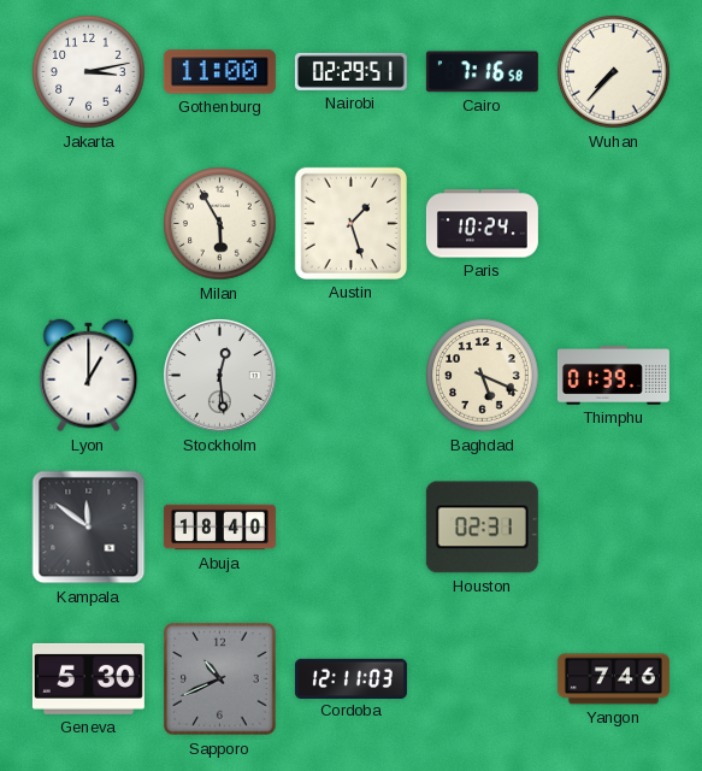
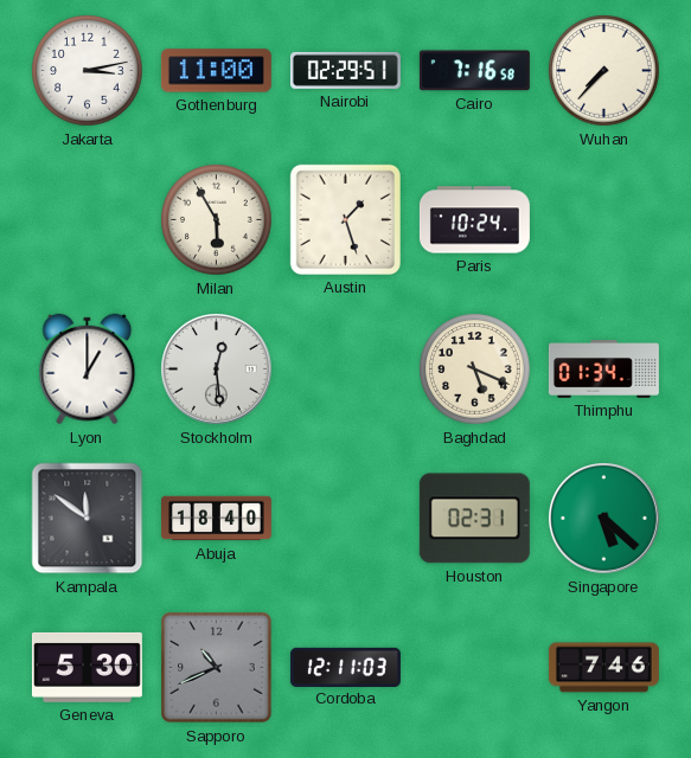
Thimphu: 01:39 -> 01:34 (603, 370)
Singapore: none -> 5:22 (604, 519)
